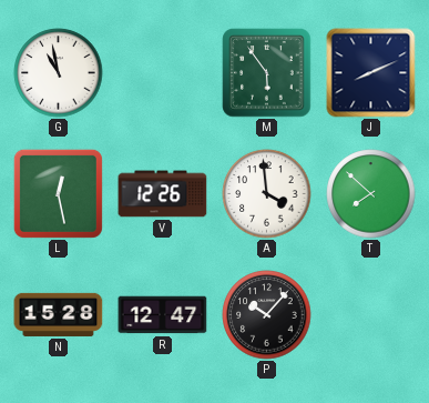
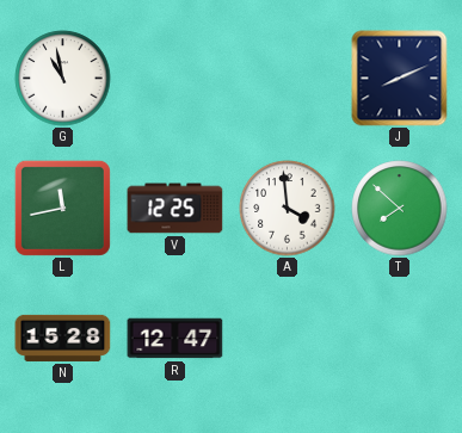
M: 5:54 -> none (267, 73)
L: 12:28 -> 11:43 (62, 208)
V: 12:26 -> 12:25 (175, 209)
P: 10:07 -> none (267, 315)
